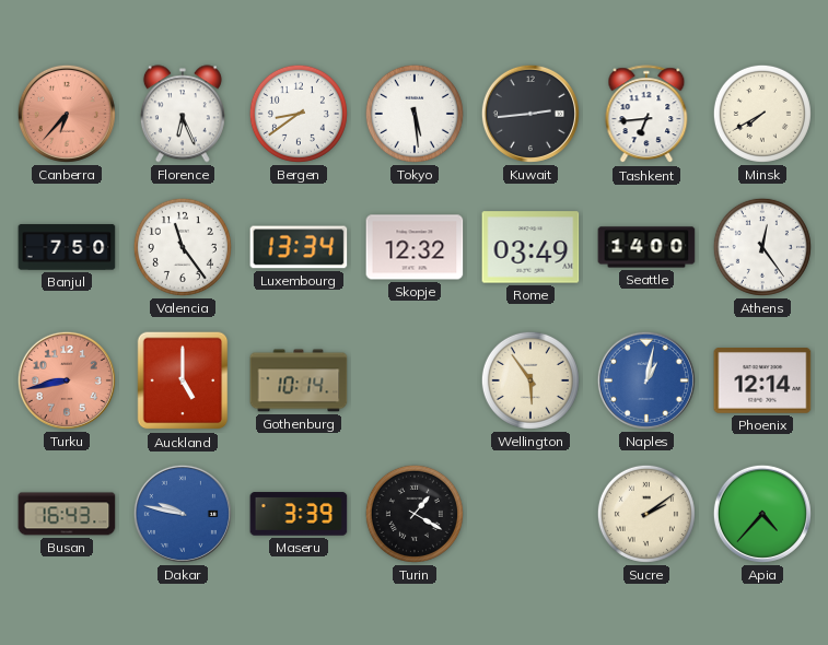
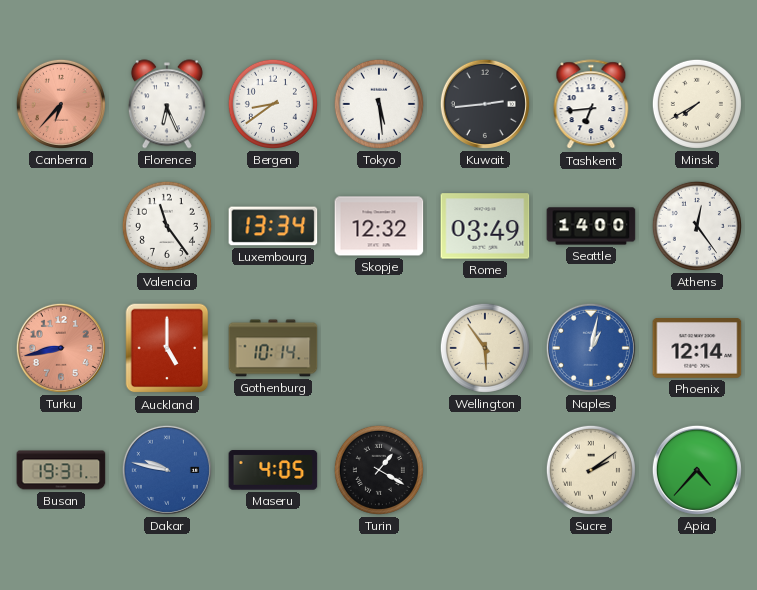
Banjul: 7:50 -> none (67, 247)
Busan: 16:43 -> 19:31 (61, 470)
Maseru: 3:39 -> 4:05 (273, 470)
